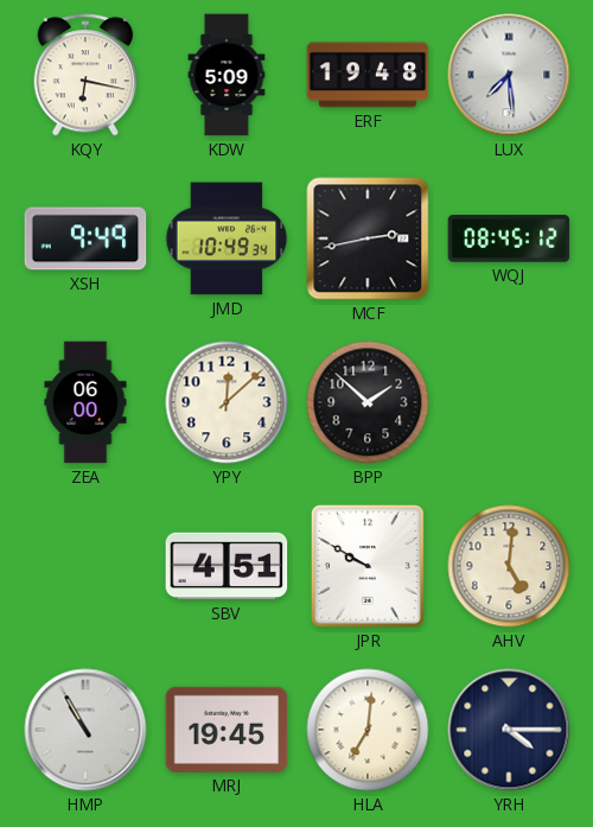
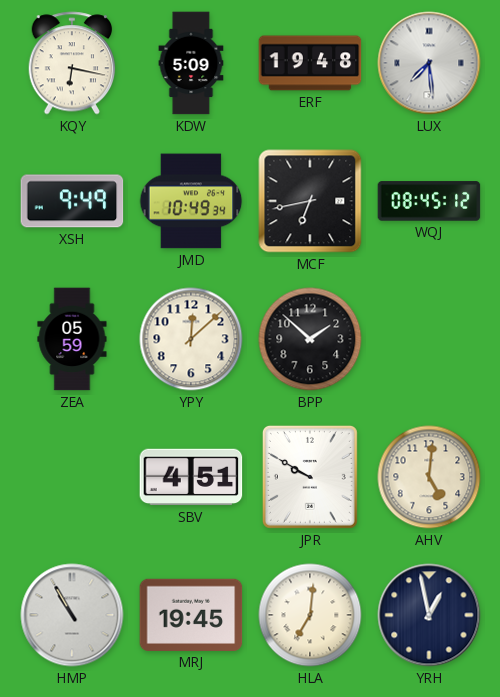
MCF: 2:43 -> 6:43 (310, 201)
ZEA: 06:00 -> 05:59 (72, 339)
YRH: 4:15 -> 12:58 (429, 615)
